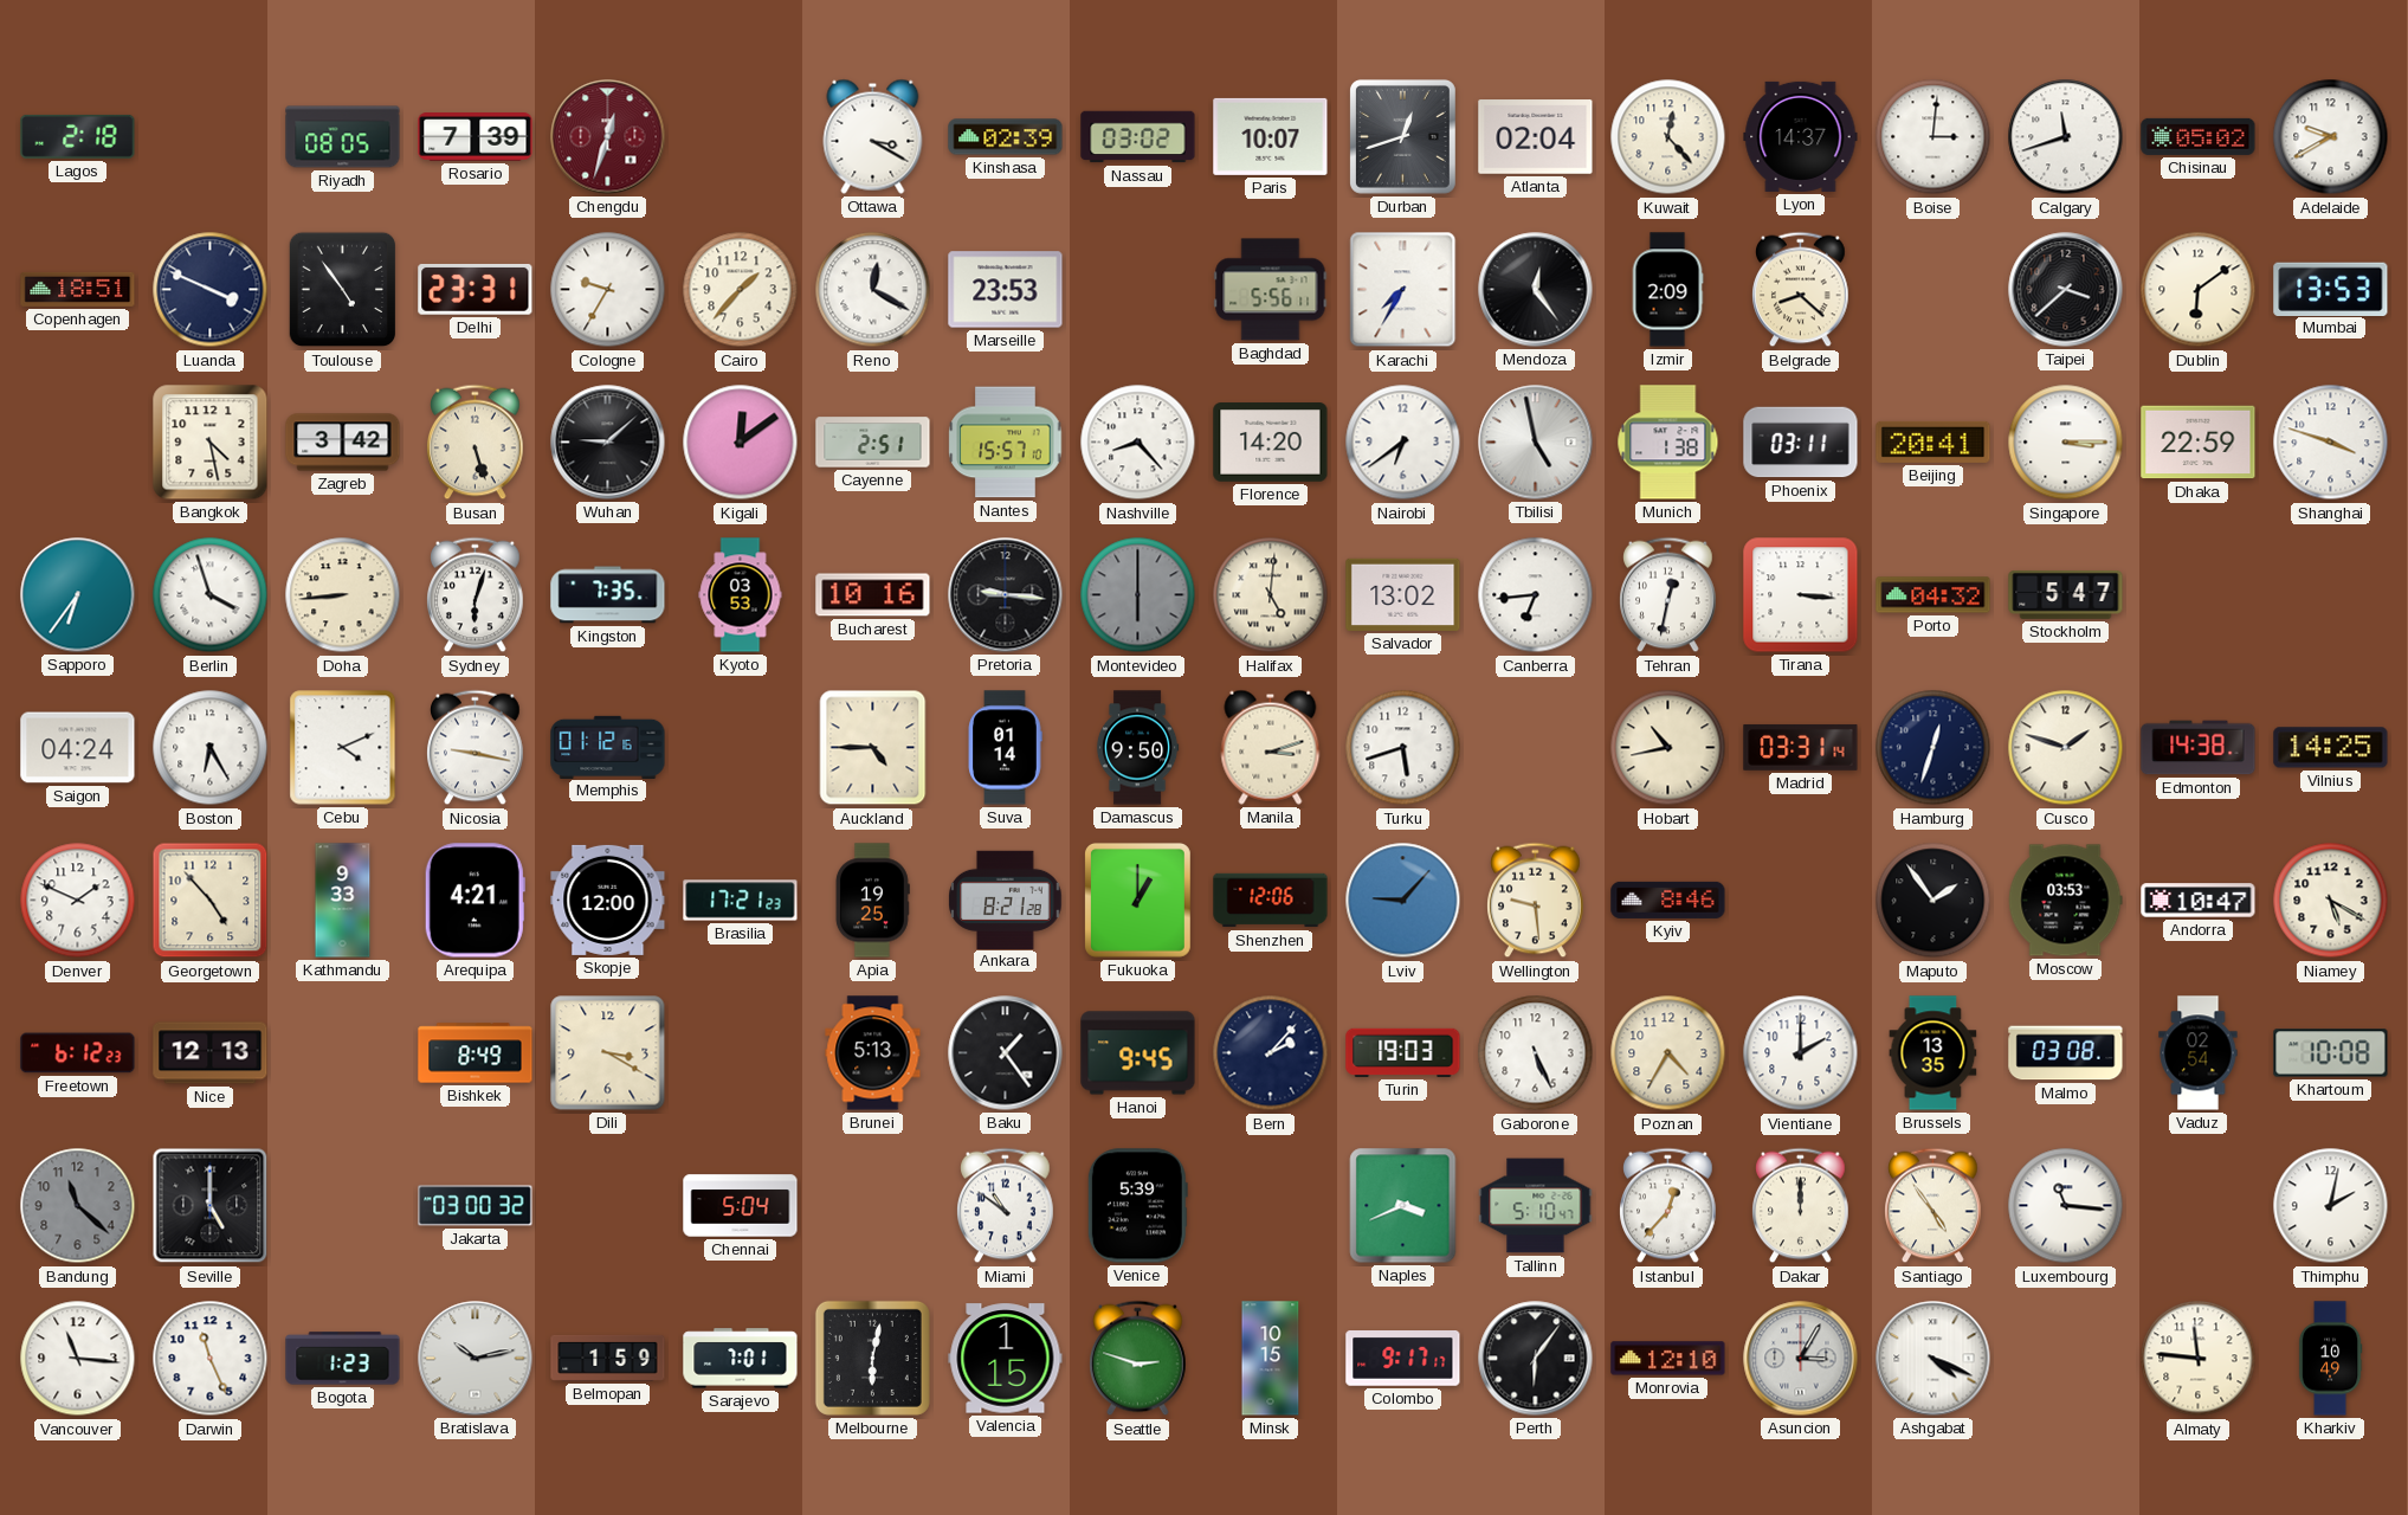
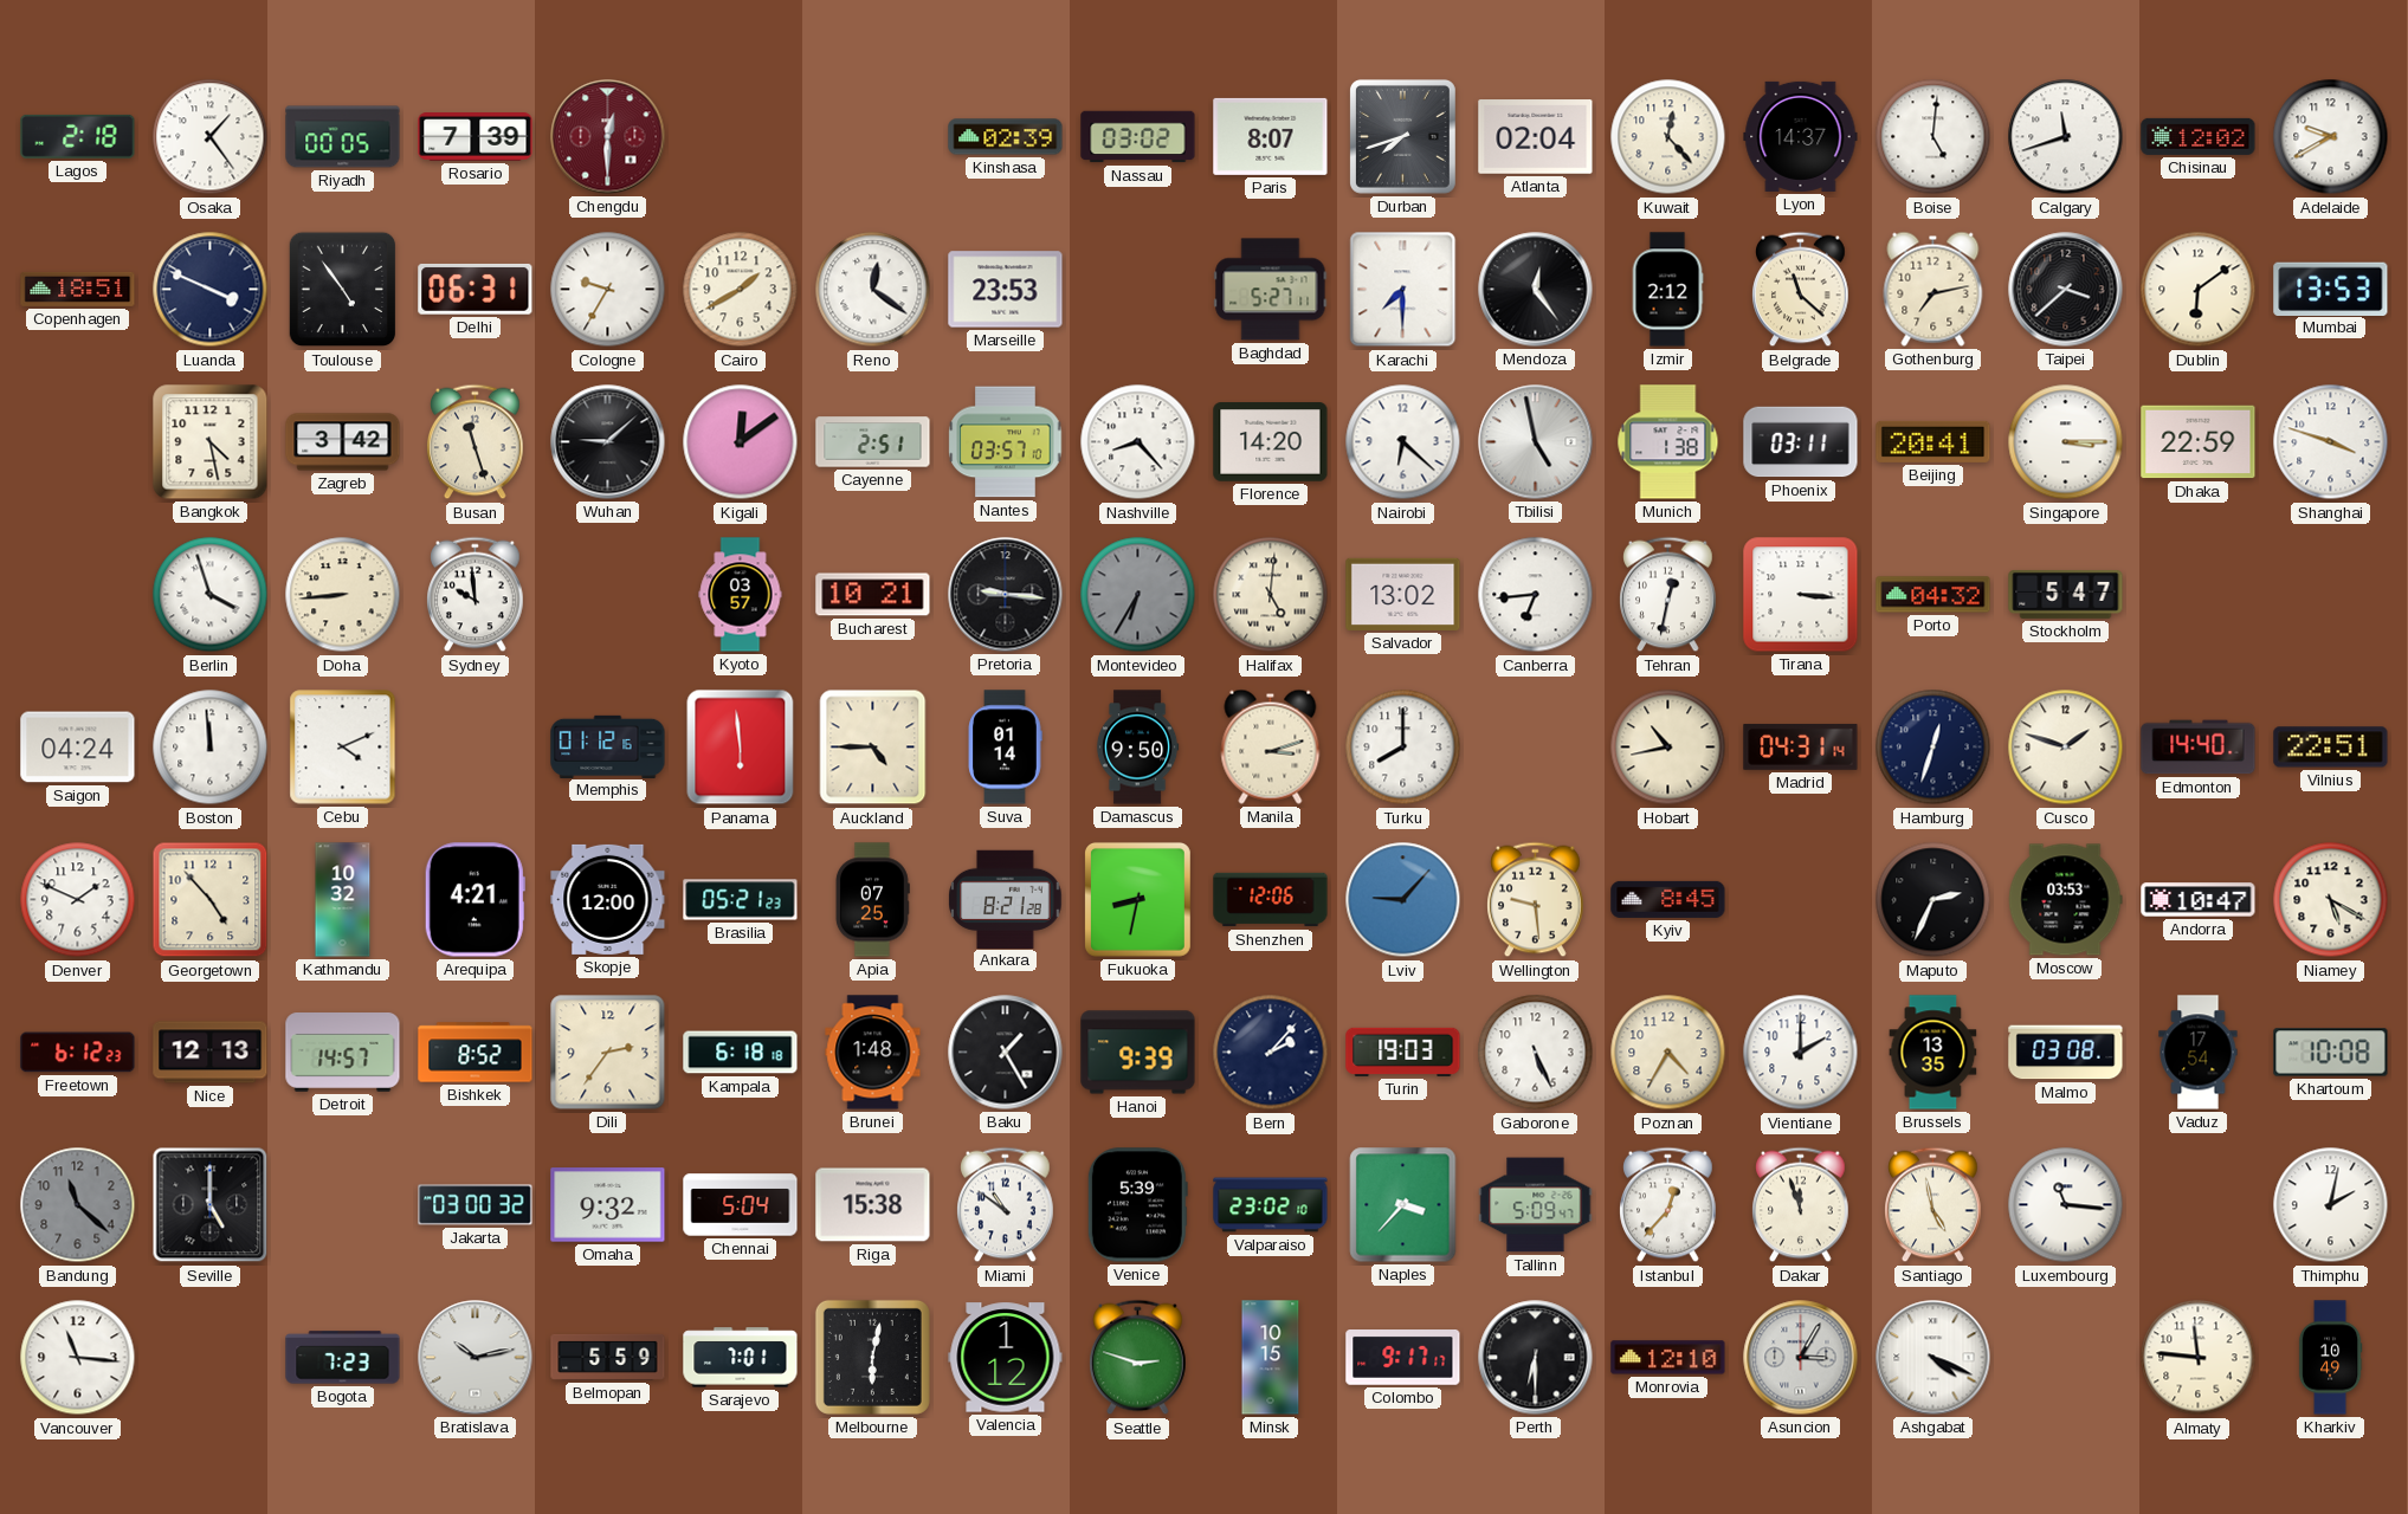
Osaka: none -> 1:24 (211, 137)
Riyadh: 08:05 -> 00:05 (343, 137)
Chengdu: 12:33 -> 12:30 (608, 137)
Ottawa: 3:20 -> none (873, 136)
Paris: 10:07 -> 8:07 (1271, 136)
Durban: 12:42 -> 7:42 (1402, 136)
Boise: 3:01 -> 5:01 (1933, 137)
Chisinau: 05:02 -> 12:02 (2199, 136)
Delhi: 23:31 -> 06:31 (476, 290)
Cairo: 1:37 -> 1:40 (741, 290)
Reno: 12:20 -> 12:21 (873, 290)
Baghdad: 5:56 -> 5:27 (1271, 290)
Karachi: 7:35 -> 7:30 (1403, 290)
Izmir: 2:09 -> 2:12 (1667, 290)
Belgrade: 8:22 -> 11:22 (1801, 290)
Gothenburg: none -> 7:13 (1933, 289)
Busan: 5:27 -> 11:27 (476, 442)
Nantes: 15:57 -> 03:57 (1006, 442)
Nairobi: 6:39 -> 6:22 (1403, 442)
Sapporo: 6:36 -> none (78, 595)
Sydney: 6:03 -> 9:59 (476, 595)
Kingston: 7:35 -> none (608, 595)
Kyoto: 03:53 -> 03:57 (741, 595)
Bucharest: 10:16 -> 10:21 (873, 595)
Montevideo: 6:00 -> 6:35 (1138, 595)
Boston: 6:25 -> 11:59 (211, 748)
Nicosia: 9:17 -> none (476, 748)
Panama: none -> 5:59 (741, 748)
Turku: 5:42 -> 8:00 (1403, 748)
Madrid: 03:31 -> 04:31 (1801, 746)
Edmonton: 14:38 -> 14:40 (2199, 748)
Vilnius: 14:25 -> 22:51 (2331, 748)
Kathmandu: 9:33 -> 10:32 (343, 900)
Brasilia: 17:21 -> 05:21 (741, 900)
Apia: 19:25 -> 07:25 (872, 900)
Fukuoka: 1:00 -> 8:32 (1137, 899)
Kyiv: 8:46 -> 8:45 (1668, 899)
Maputo: 1:54 -> 2:34 (1933, 900)
Detroit: none -> 14:57 (343, 1053)
Bishkek: 8:49 -> 8:52 (476, 1053)
Dili: 3:20 -> 2:36 (608, 1053)
Kampala: none -> 6:18 (741, 1053)
Brunei: 5:13 -> 1:48 (873, 1053)
Baku: 1:24 -> 1:25 (1006, 1053)
Hanoi: 9:45 -> 9:39 (1138, 1053)
Vaduz: 02:54 -> 17:54 (2199, 1053)
Omaha: none -> 9:32 (608, 1205)
Riga: none -> 15:38 (873, 1205)
Valparaiso: none -> 23:02 (1271, 1205)
Naples: 3:41 -> 3:37 (1403, 1205)
Tallinn: 5:10 -> 5:09 (1536, 1205)
Dakar: 12:00 -> 11:57 (1801, 1205)
Santiago: 4:54 -> 4:58 (1933, 1205)
Darwin: 11:26 -> none (211, 1359)
Bogota: 1:23 -> 7:23 (343, 1358)
Belmopan: 1:59 -> 5:59 (608, 1357)
Valencia: 1:15 -> 1:12 (1006, 1358)
Perth: 6:06 -> 6:30 (1536, 1358)
